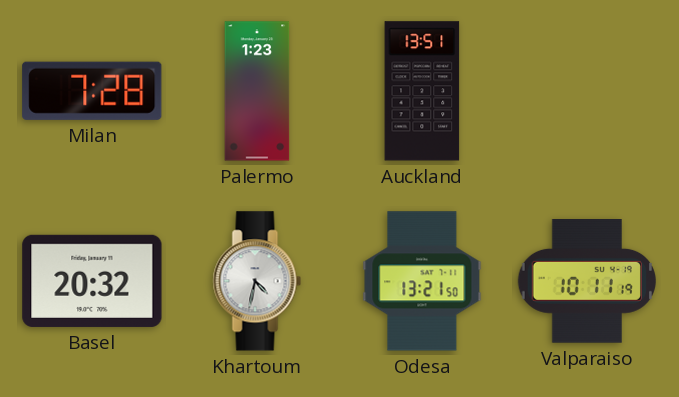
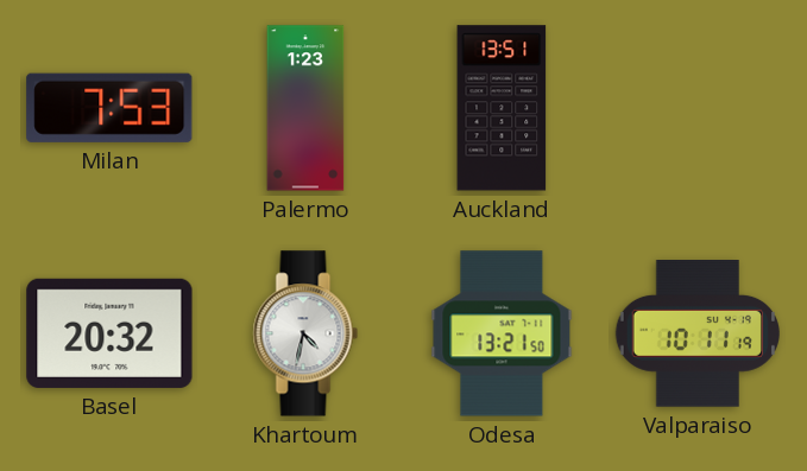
Milan: 7:28 -> 7:53 (109, 108)
